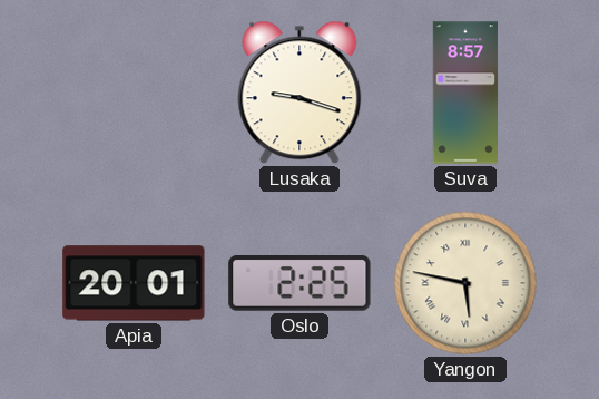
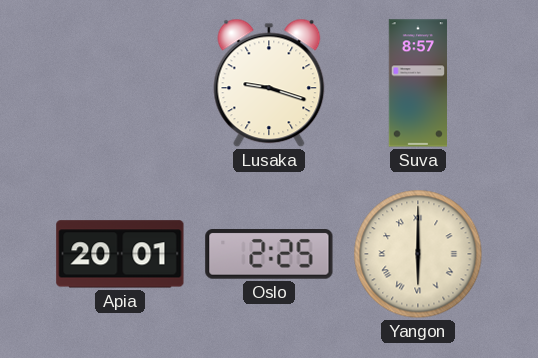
Yangon: 5:47 -> 6:00 (418, 254)
